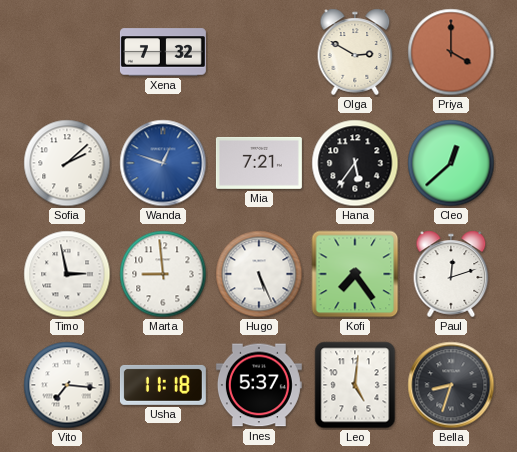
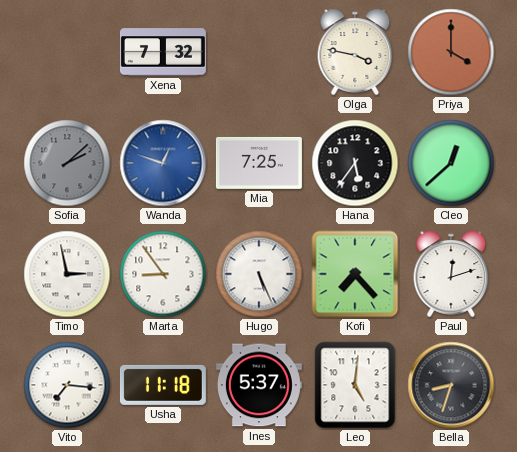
Olga: 2:50 -> 3:47 (355, 52)
Sofia dial: white -> grey (67, 163)
Mia: 7:21 -> 7:25 (259, 163)
Marta: 8:59 -> 8:54 (163, 274)
Kofi: 7:24 -> 7:23 (355, 274)
